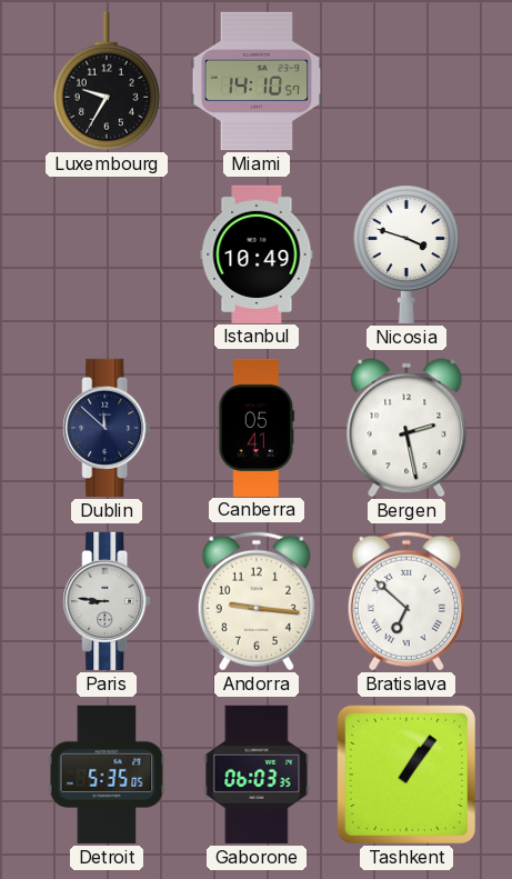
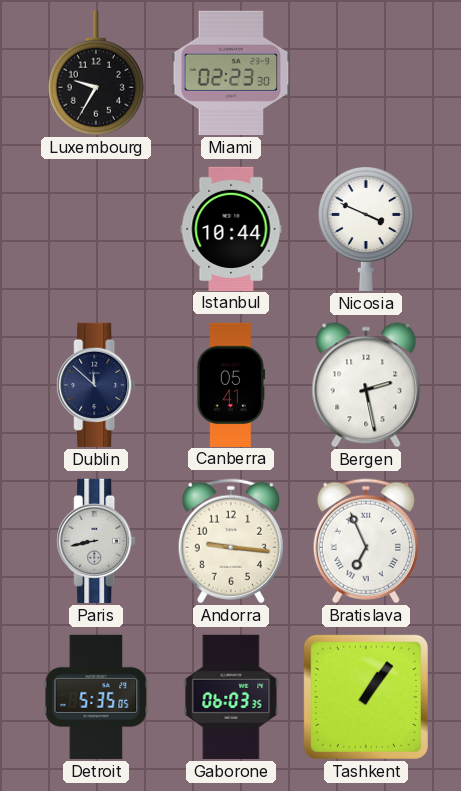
Miami: 14:10 -> 02:23 (231, 73)
Istanbul: 10:49 -> 10:44 (231, 228)
Nicosia: 3:48 -> 3:49 (366, 229)
Paris: 8:46 -> 8:43 (96, 541)
Bratislava: 6:52 -> 6:56 (366, 541)
